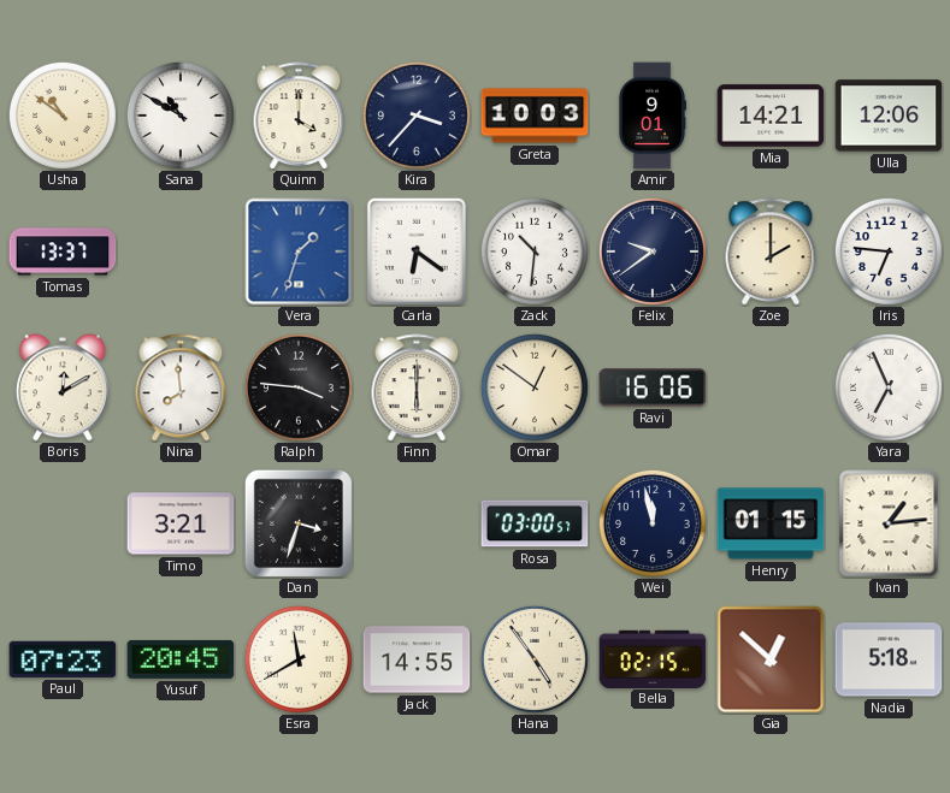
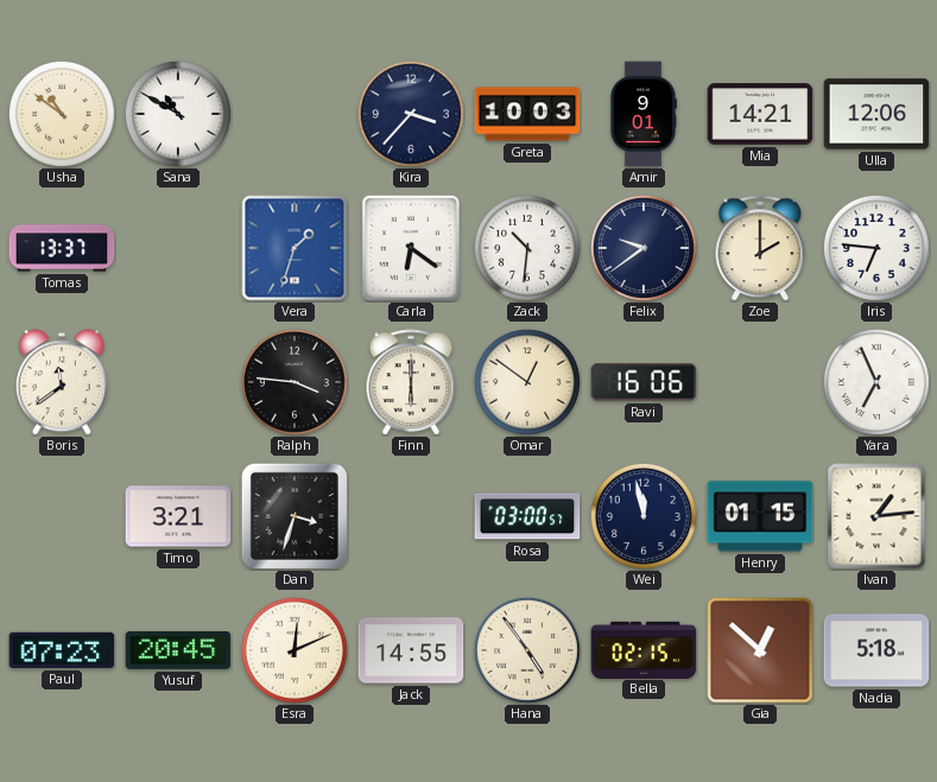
Quinn: 4:00 -> none (299, 116)
Boris: 12:10 -> 11:39 (62, 382)
Nina: 7:59 -> none (181, 387)
Esra: 11:40 -> 12:11 (295, 650)
